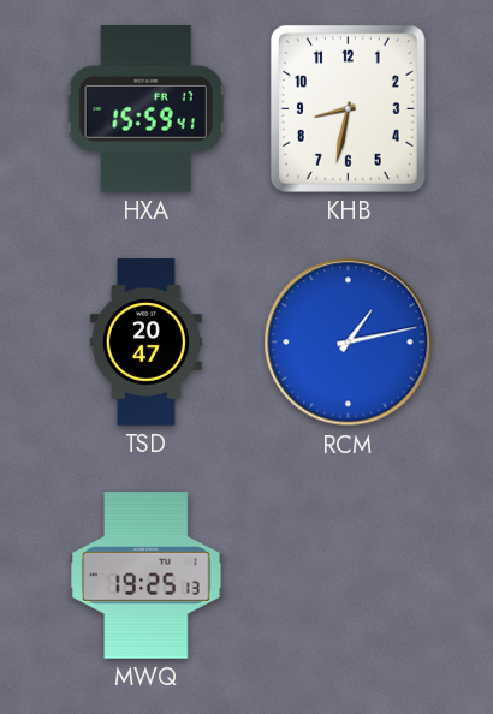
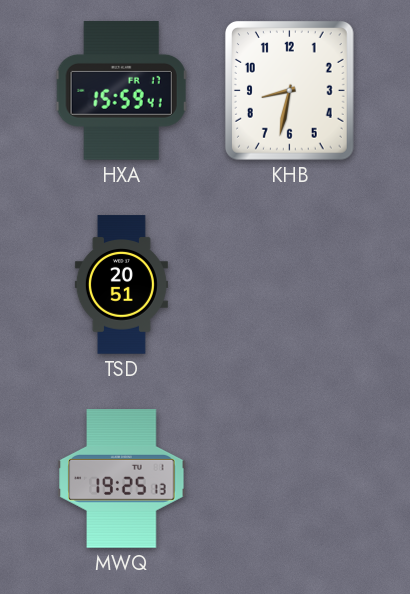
TSD: 20:47 -> 20:51 (121, 285)
RCM: 1:13 -> none (349, 343)
